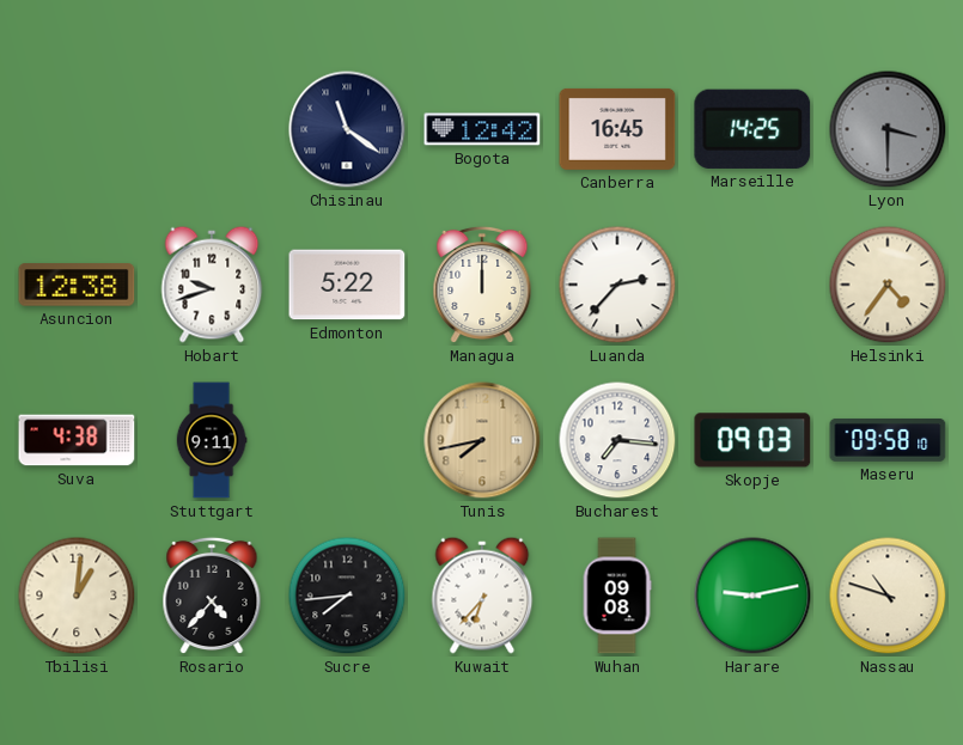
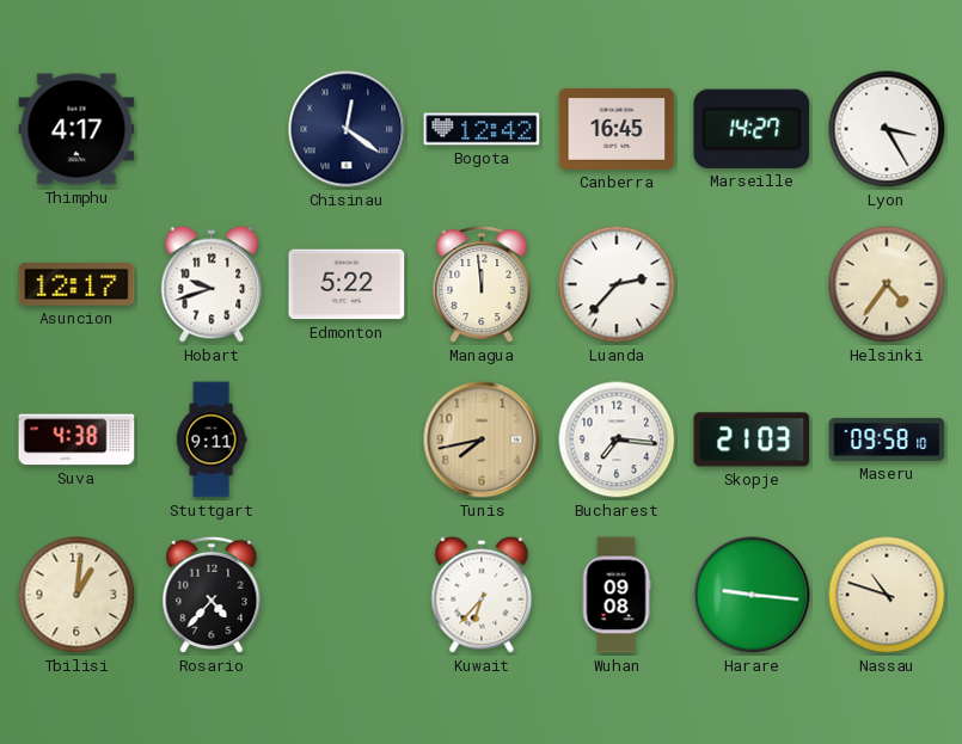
Thimphu: none -> 4:17 (76, 129)
Chisinau: 11:21 -> 12:21 (347, 129)
Marseille: 14:25 -> 14:27 (752, 129)
Lyon: 3:30 -> 3:25 (887, 129)
Lyon dial: grey -> white (887, 129)
Asuncion: 12:38 -> 12:17 (76, 284)
Managua: 12:00 -> 11:59 (482, 284)
Skopje: 09:03 -> 21:03 (752, 439)
Sucre: 7:44 -> none (347, 596)
Harare: 9:13 -> 9:16 (752, 595)
